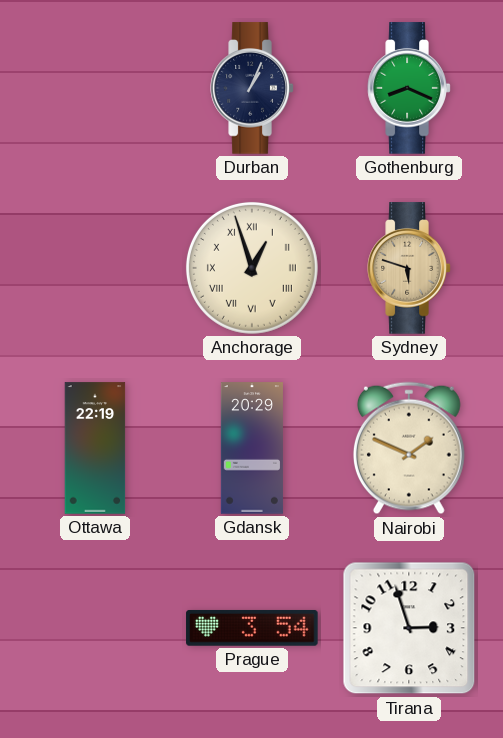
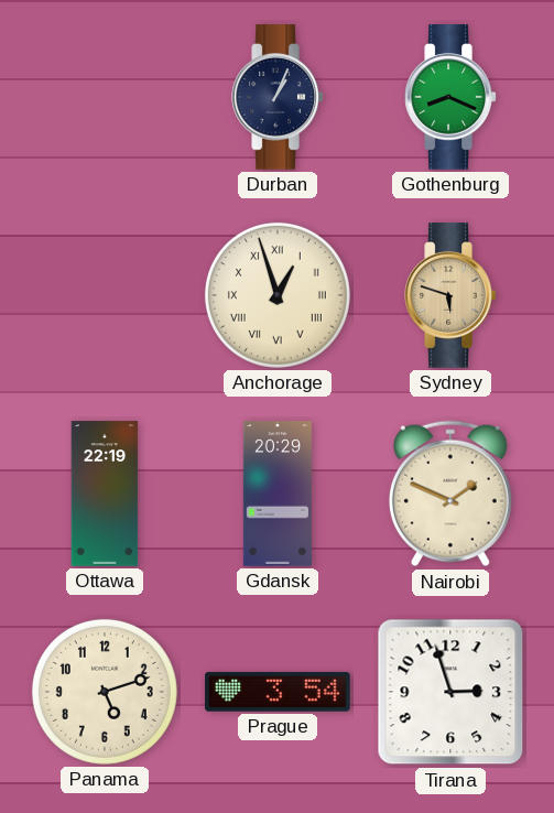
Panama: none -> 5:12 (105, 692)
